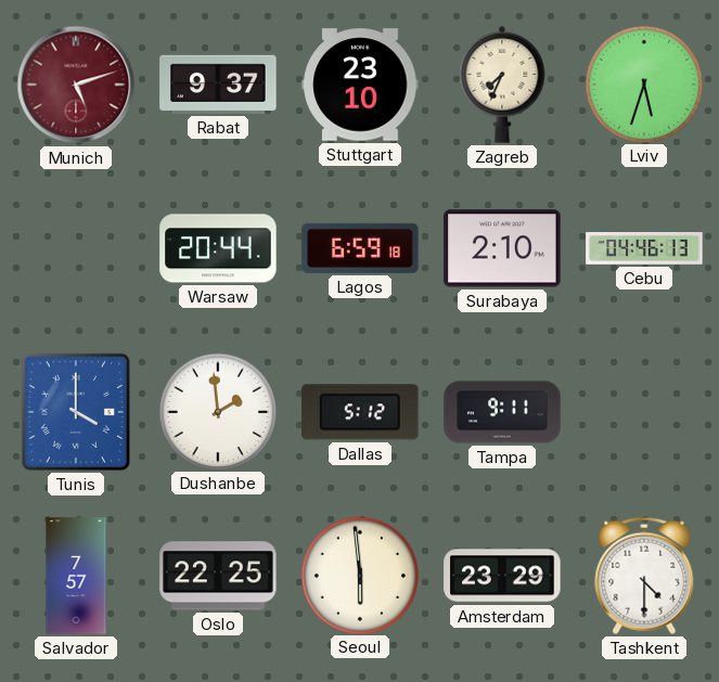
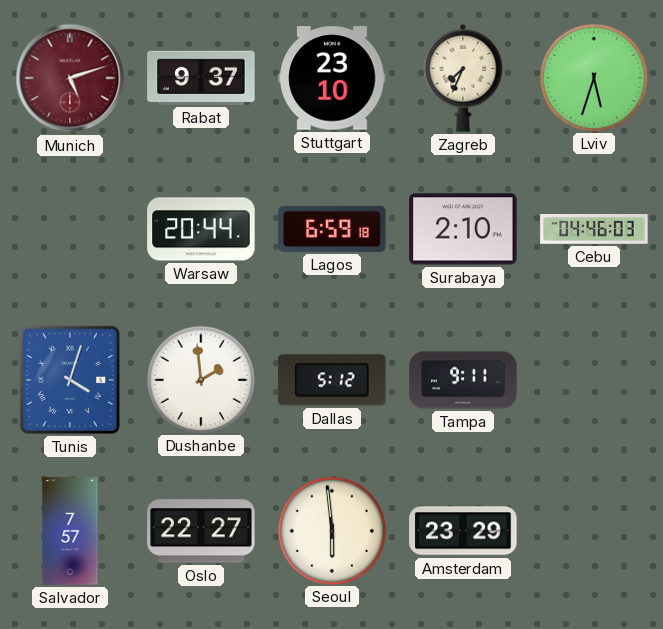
Cebu: 04:46:13 -> 04:46:03 (594, 229)
Tunis: 4:00 -> 4:03 (70, 380)
Oslo: 22:25 -> 22:27 (201, 531)
Tashkent: 4:30 -> none (644, 576)
